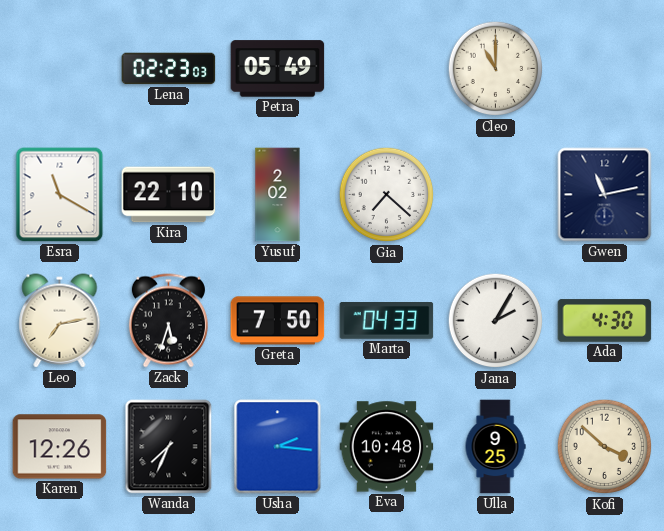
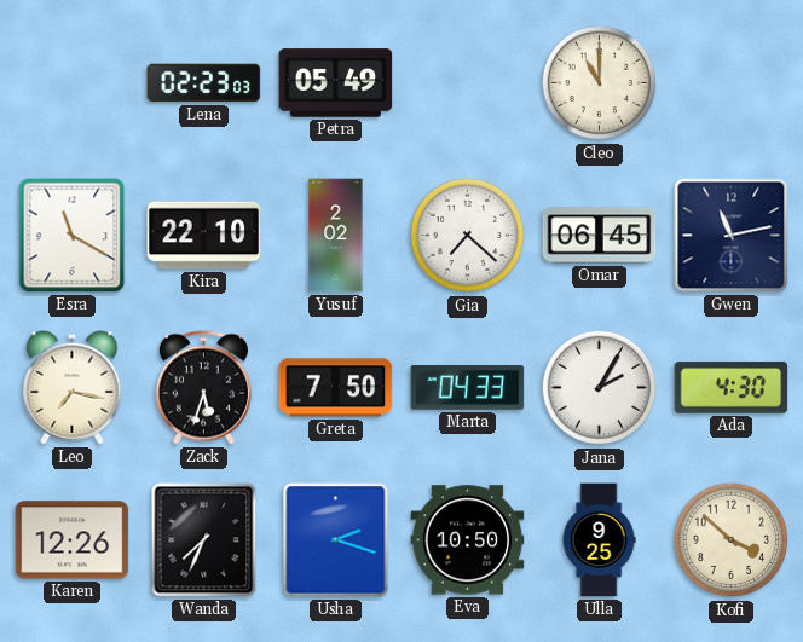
Omar: none -> 06:45 (600, 236)
Leo: 7:13 -> 7:17 (73, 388)
Usha: 2:16 -> 2:18 (336, 540)
Eva: 10:48 -> 10:50 (468, 540)
